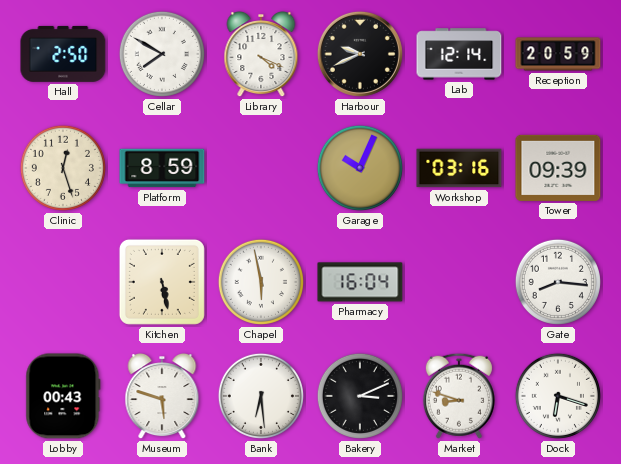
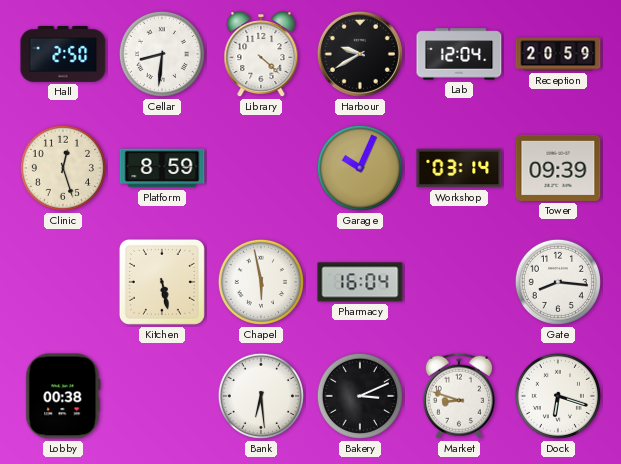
Cellar: 7:50 -> 8:31 (162, 54)
Library: 4:19 -> 4:22 (261, 55)
Harbour: 9:41 -> 9:40 (360, 54)
Lab: 12:14 -> 12:04 (459, 54)
Workshop: 03:16 -> 03:14 (459, 168)
Lobby: 00:43 -> 00:38 (63, 396)
Museum: 5:48 -> none (162, 397)
